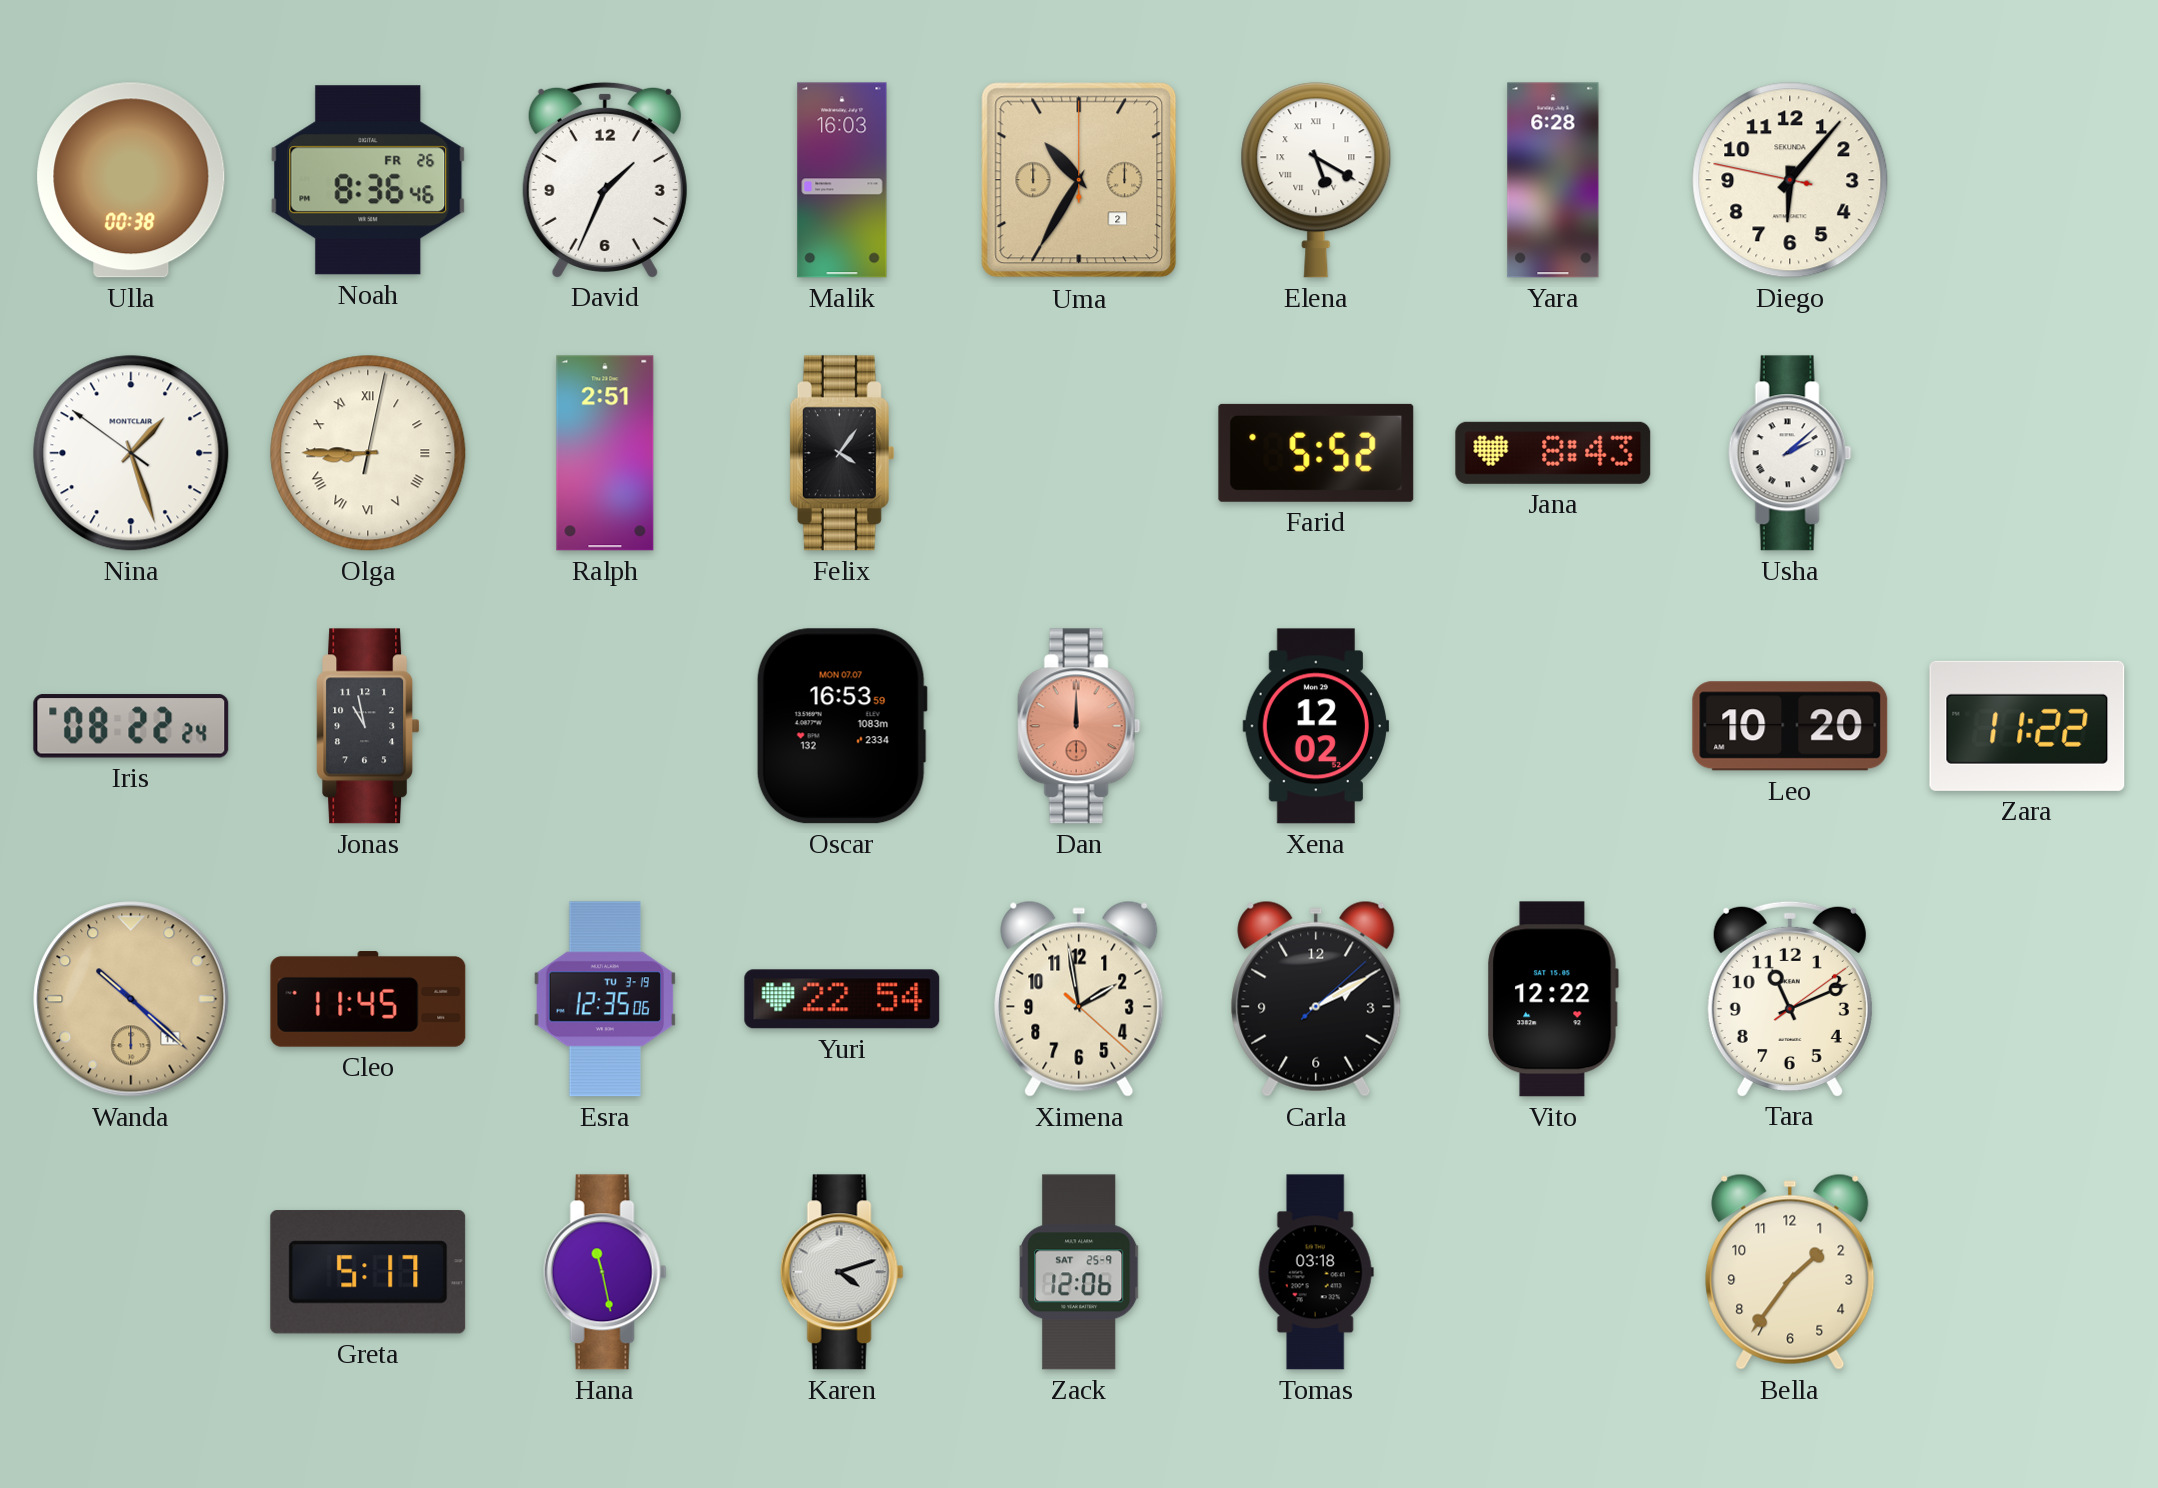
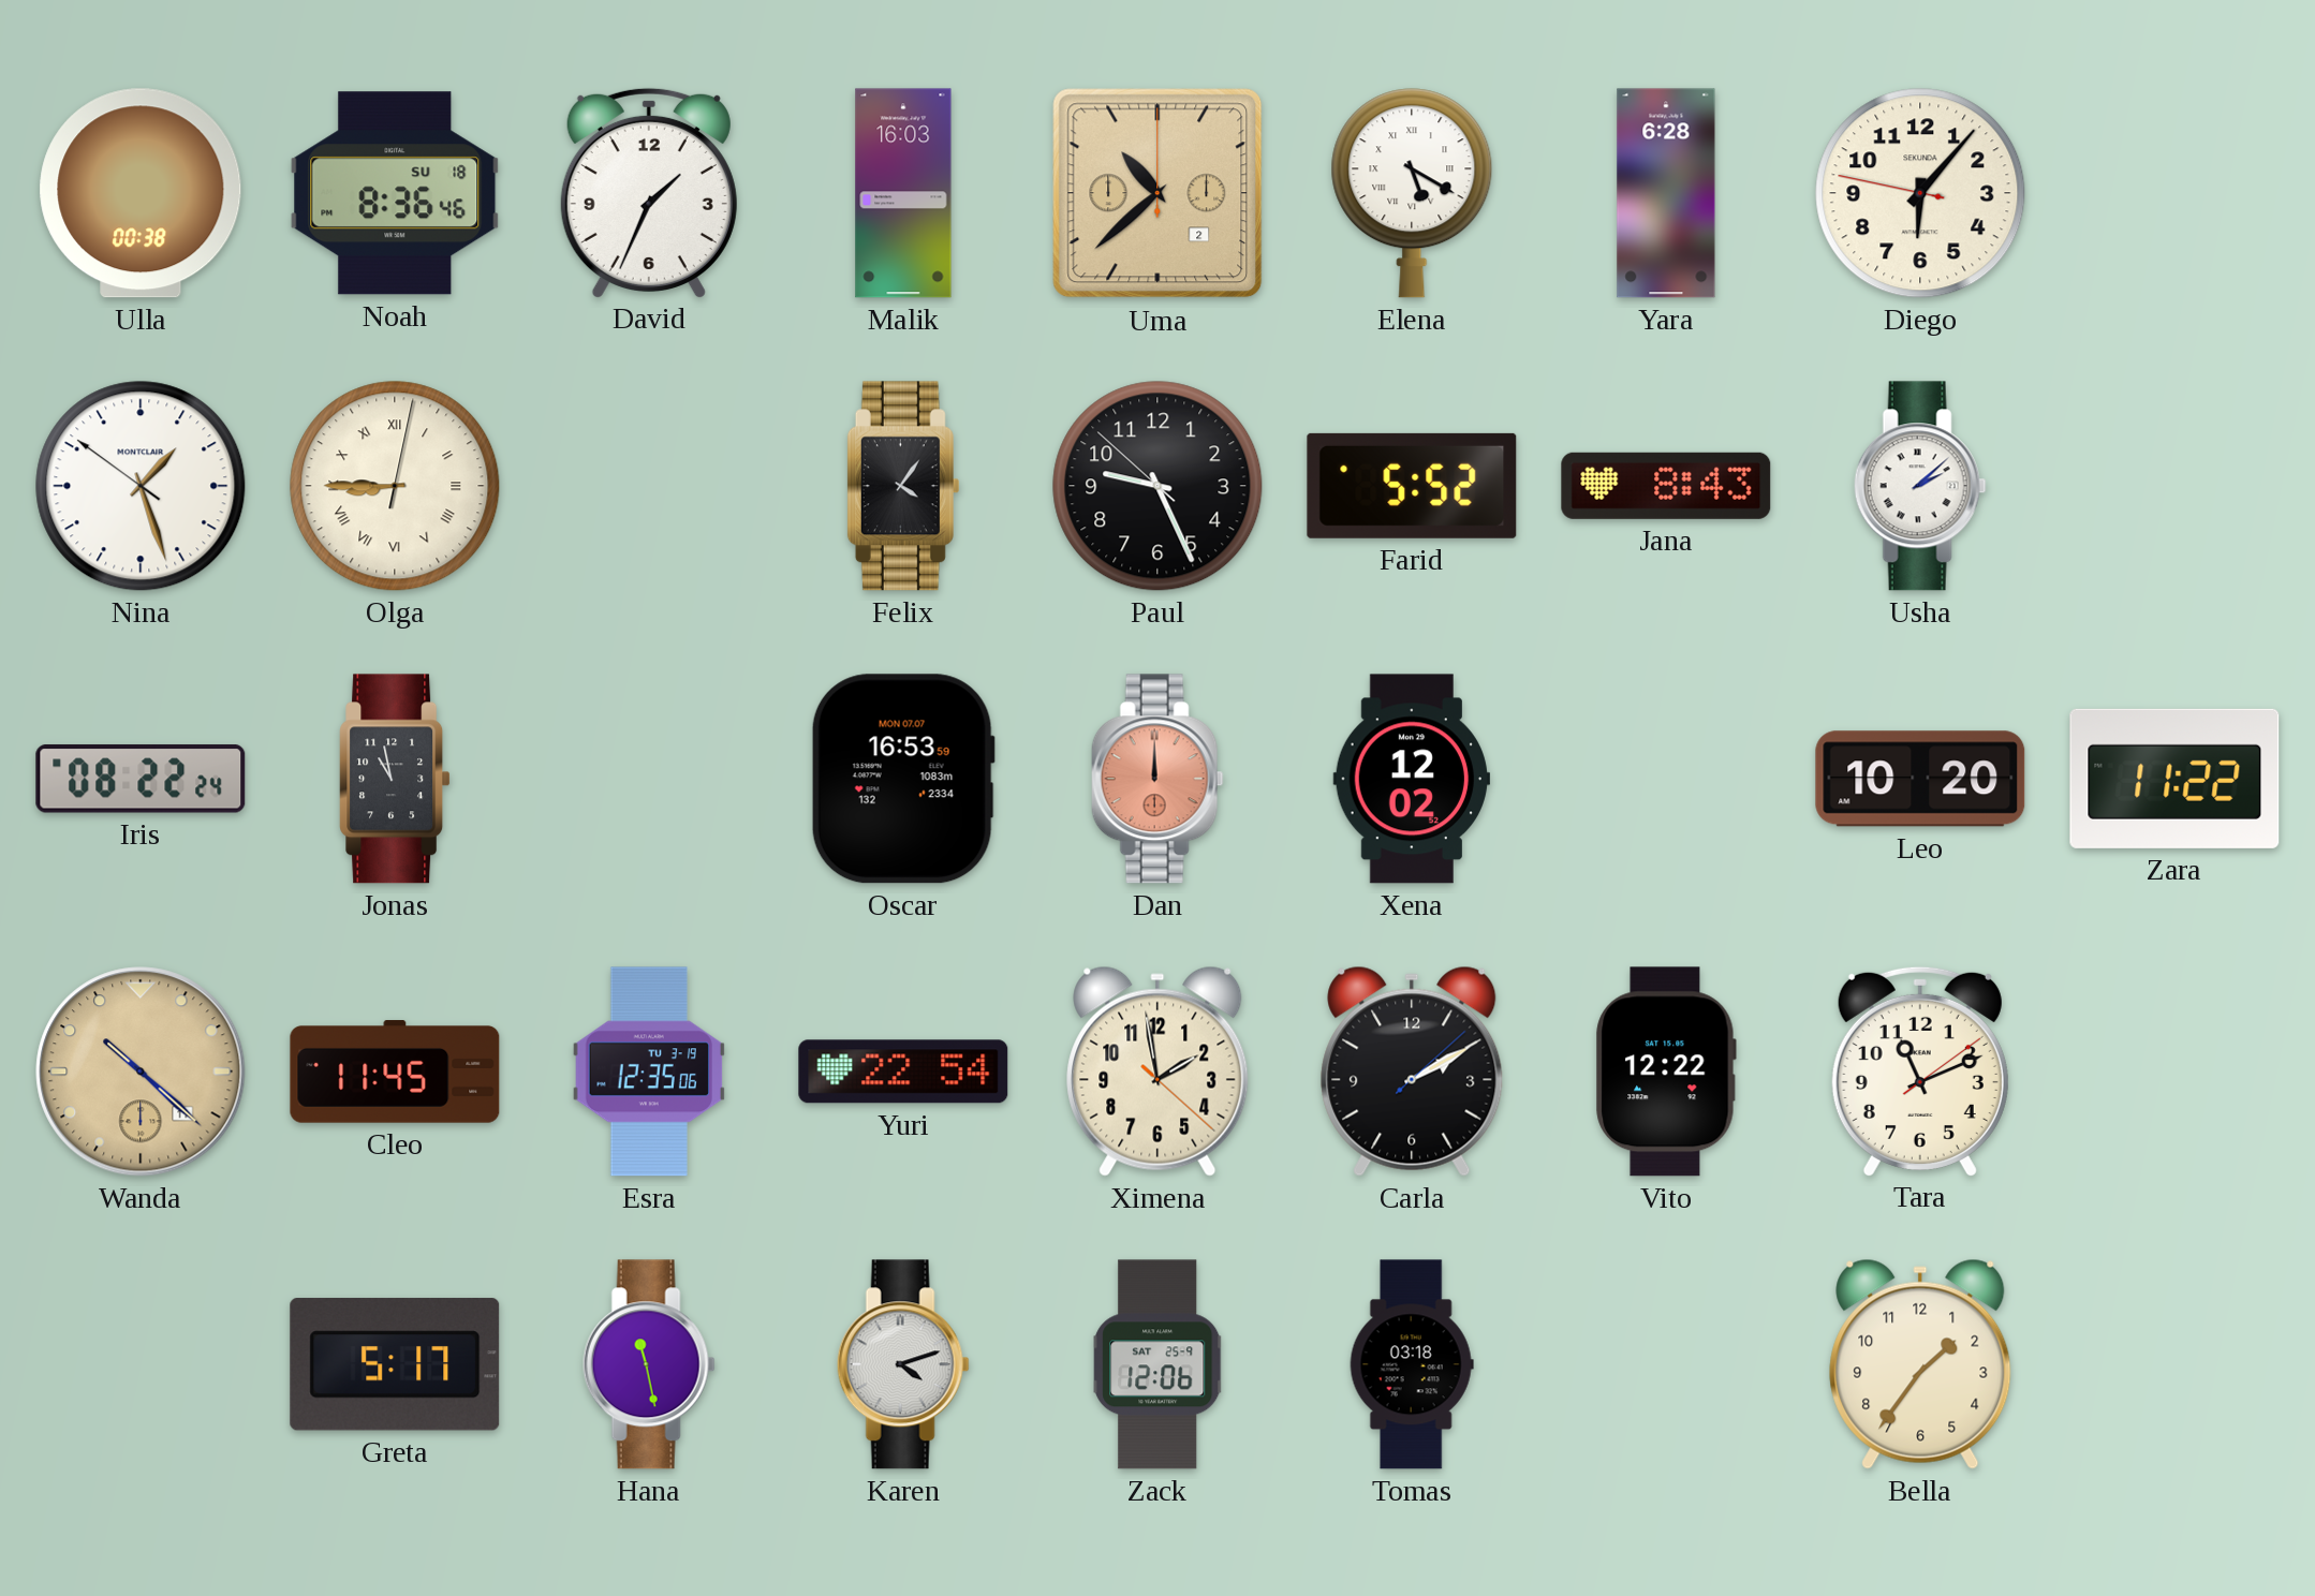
Noah date: FR 26 -> SU 18 (395, 193)
Uma: 10:35 -> 10:38 (1157, 193)
Ralph: 2:51 -> none (605, 453)
Paul: none -> 9:25 (1157, 486)
